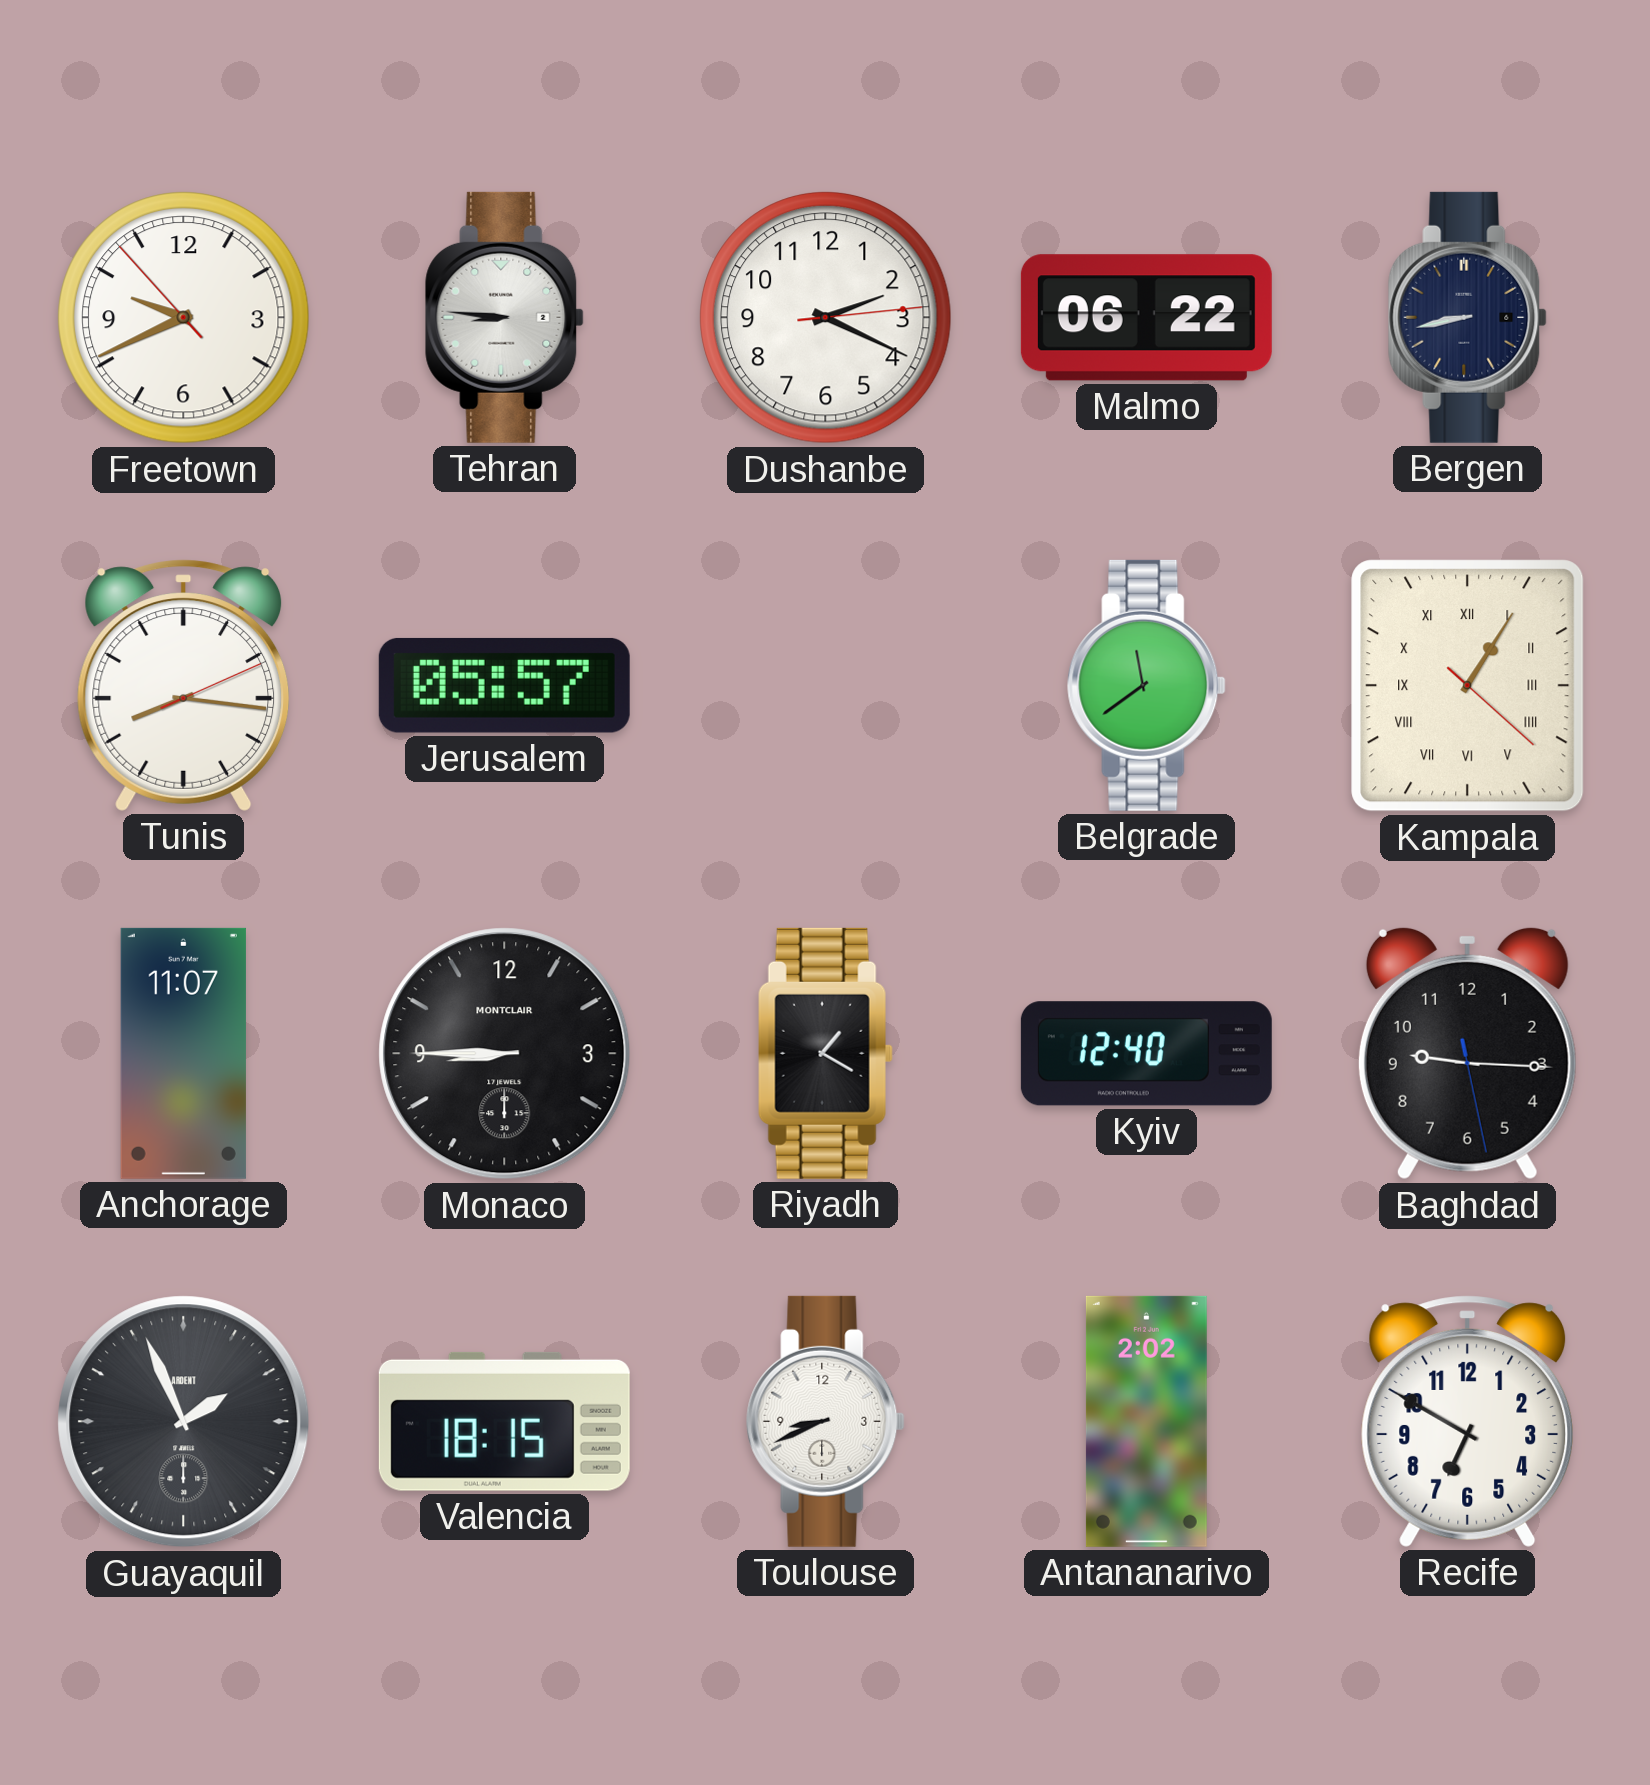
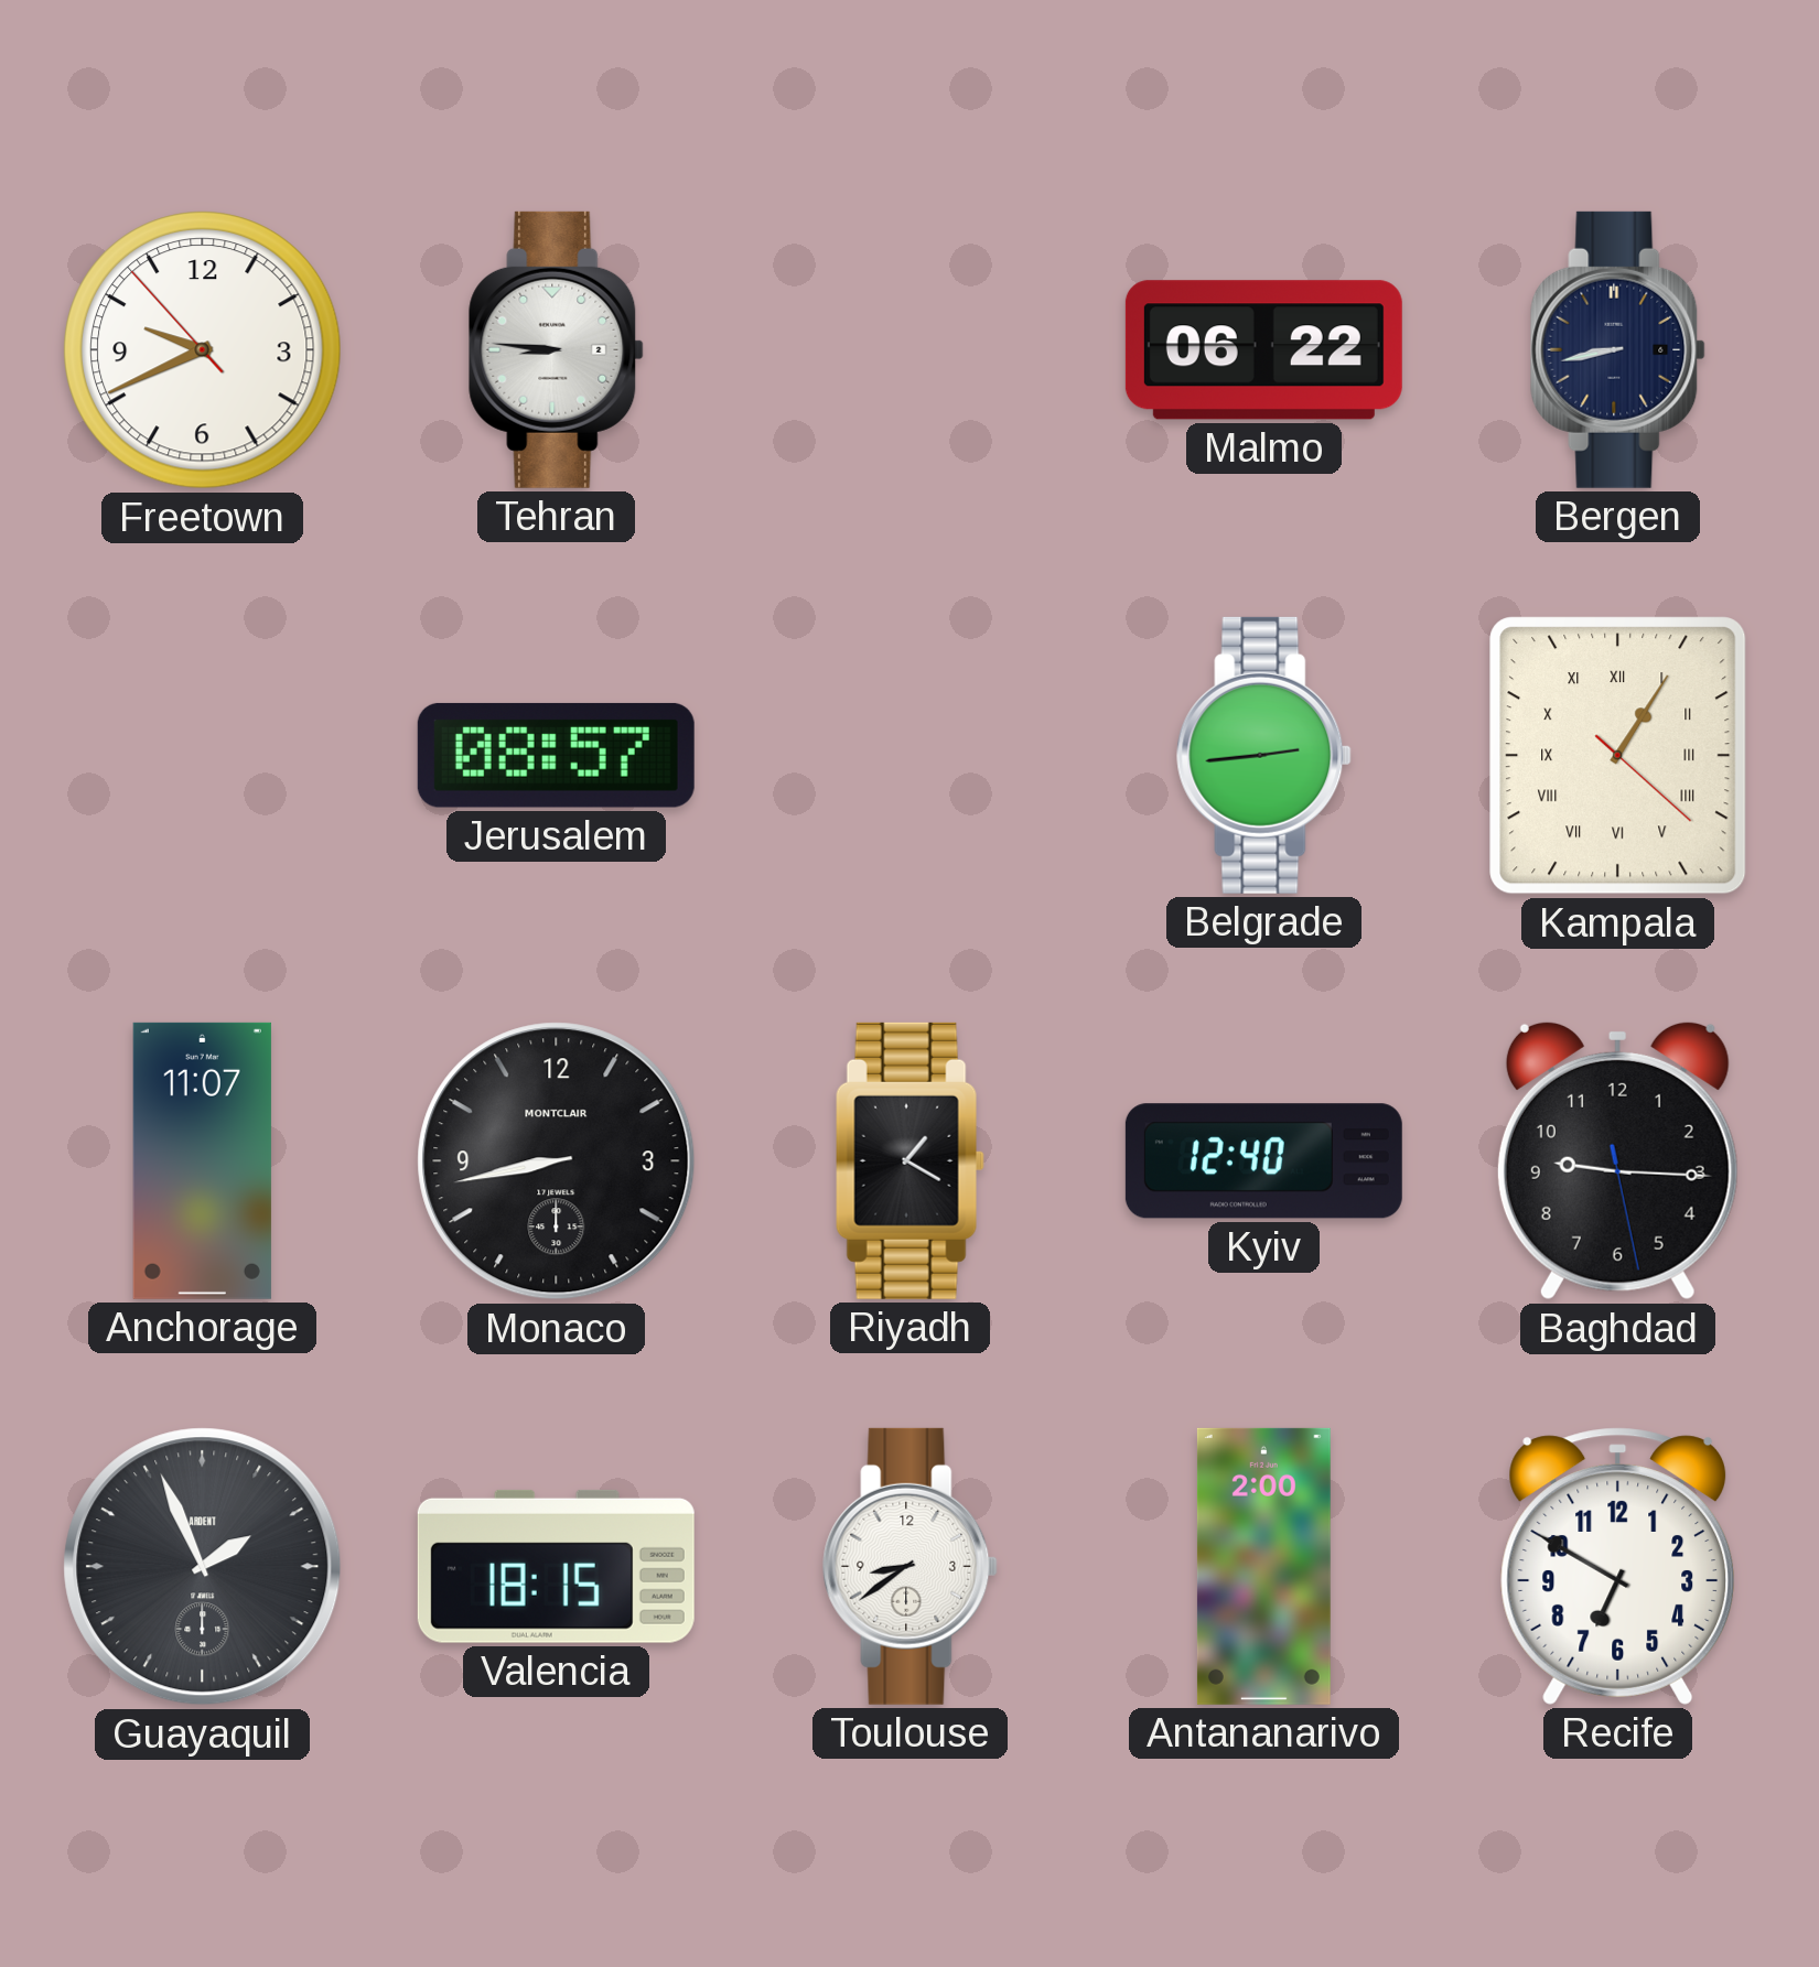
Dushanbe: 2:19 -> none (826, 318)
Tunis: 8:16 -> none (184, 685)
Jerusalem: 05:57 -> 08:57 (556, 755)
Belgrade: 11:39 -> 2:44 (1264, 755)
Monaco: 8:45 -> 8:43 (557, 1161)
Toulouse: 8:41 -> 8:39 (911, 1566)
Antananarivo: 2:02 -> 2:00 (1263, 1566)
